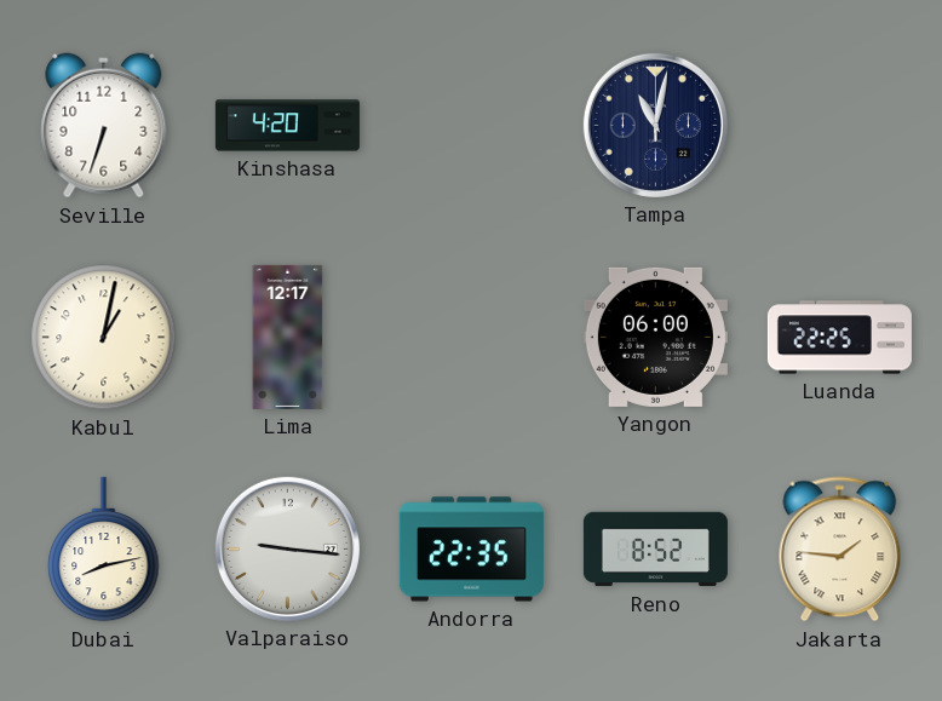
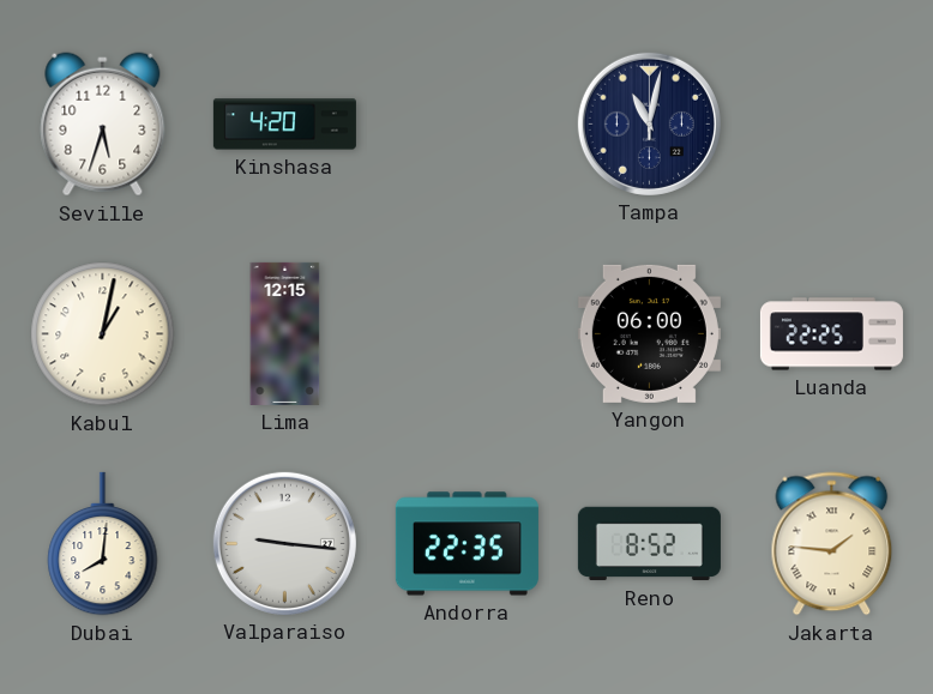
Seville: 6:33 -> 5:33 (103, 125)
Lima: 12:17 -> 12:15 (285, 333)
Dubai: 8:13 -> 8:01 (103, 544)
